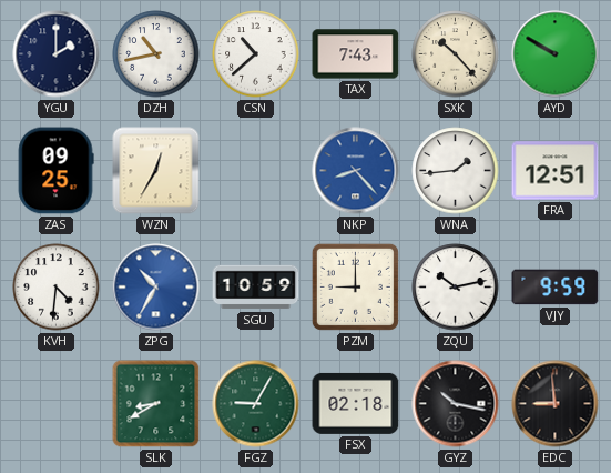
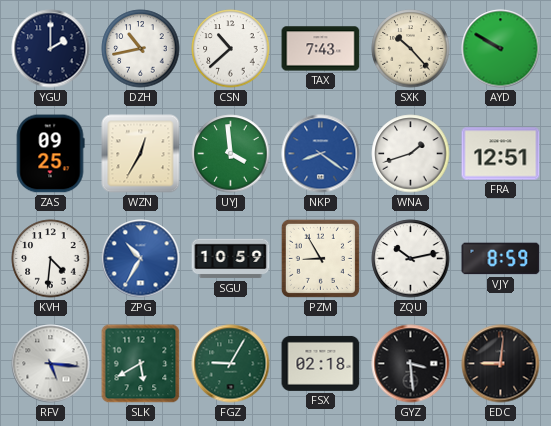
UYJ: none -> 3:59 (231, 154)
NKP: 8:23 -> 8:21 (321, 154)
WNA: 1:44 -> 1:42 (411, 154)
PZM: 9:00 -> 8:55 (320, 258)
VJY: 9:59 -> 8:59 (501, 259)
RFV: none -> 5:16 (51, 364)
SLK: 8:40 -> 5:40 (141, 364)
GYZ: 10:17 -> 3:29 (411, 364)
EDC: 8:59 -> 9:01 (501, 364)
